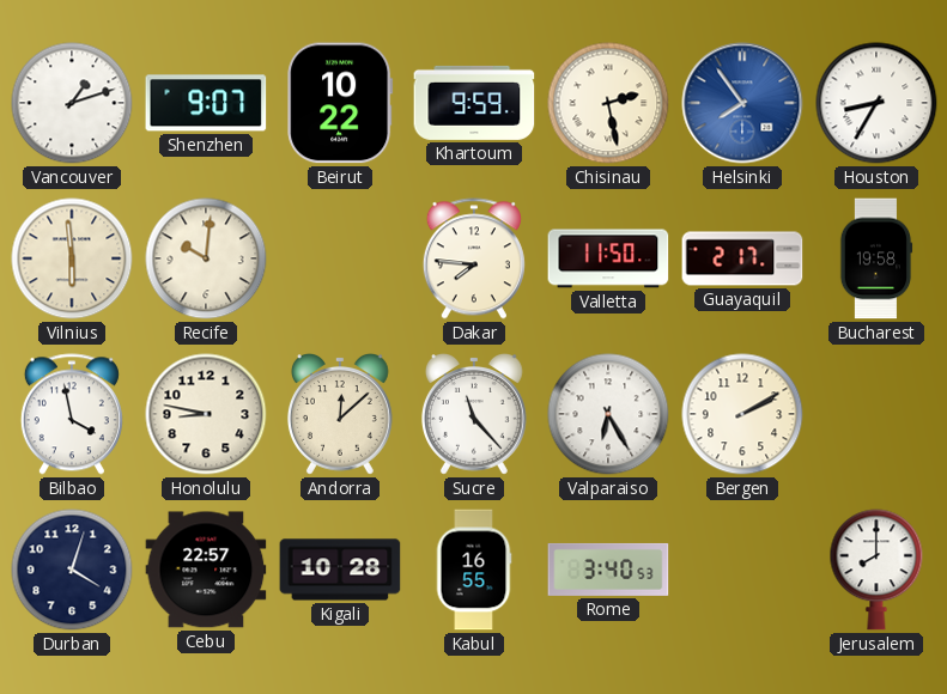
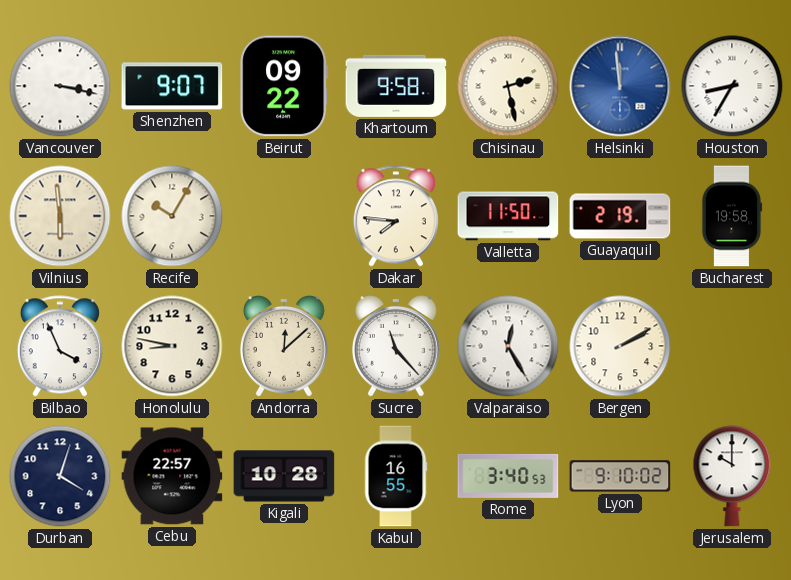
Vancouver: 1:12 -> 3:17 (60, 86)
Beirut: 10:22 -> 09:22 (284, 86)
Khartoum: 9:59 -> 9:58 (396, 86)
Helsinki: 7:54 -> 11:59 (620, 86)
Recife: 10:01 -> 10:05 (172, 216)
Guayaquil: 2:17 -> 2:19 (620, 216)
Bilbao: 3:58 -> 3:56 (60, 346)
Valparaiso: 6:25 -> 12:25 (508, 346)
Lyon: none -> 9:10 (620, 476)
Jerusalem: 8:00 -> 10:00 (732, 476)
